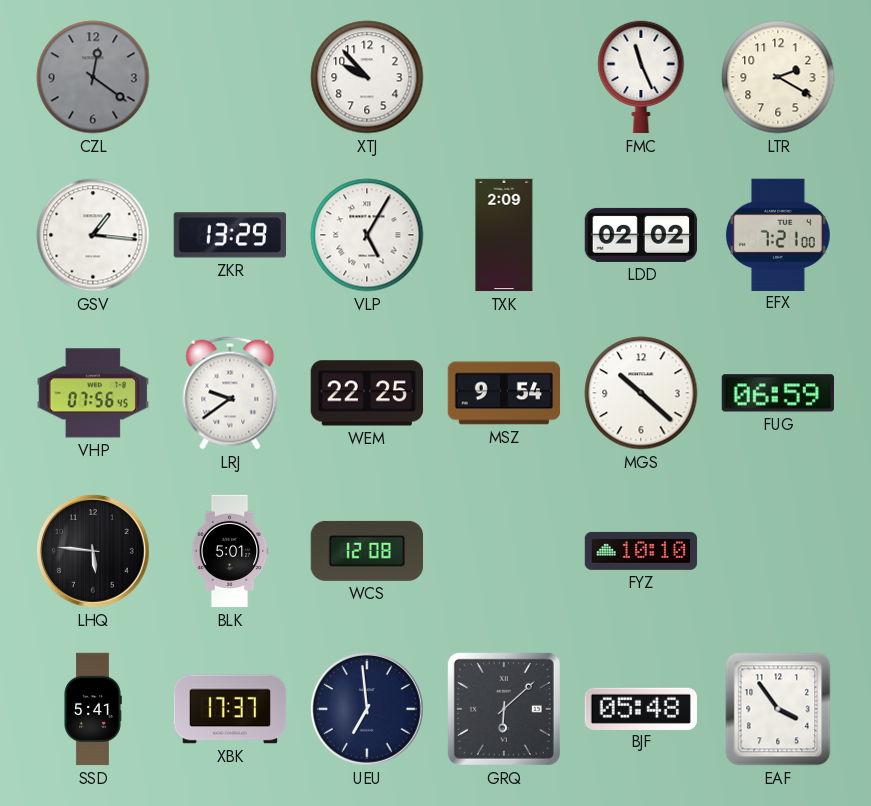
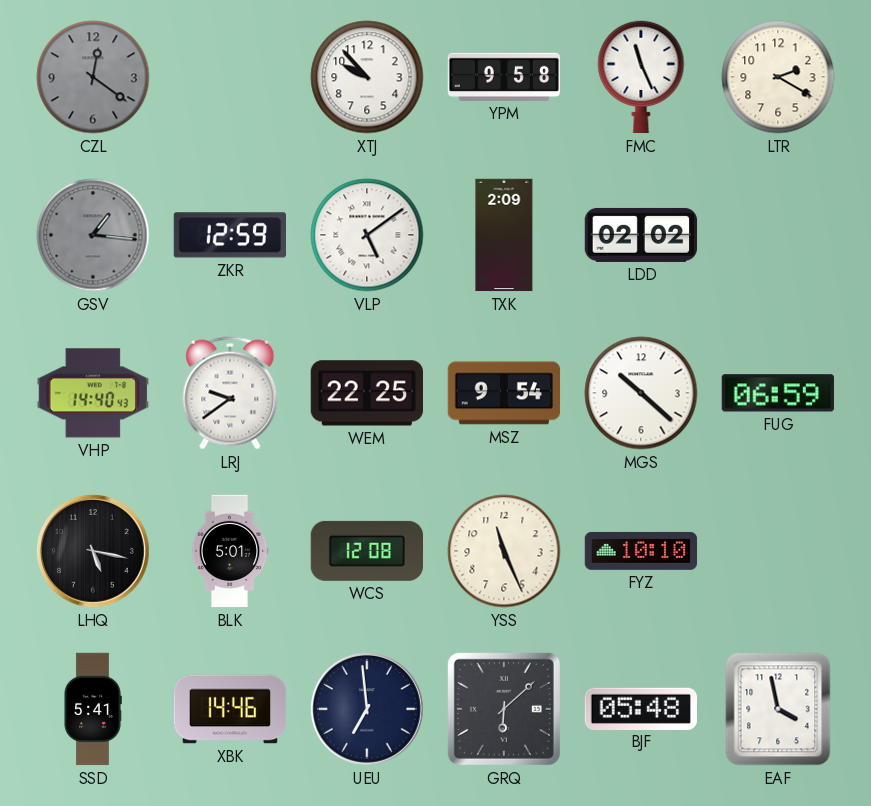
YPM: none -> 9:58 (504, 77)
GSV dial: white -> grey (93, 235)
ZKR: 13:29 -> 12:59 (229, 235)
VLP: 5:05 -> 5:09 (367, 235)
EFX: 7:21 -> none (778, 234)
VHP: 07:56 -> 14:40 (92, 393)
LHQ: 5:46 -> 5:17 (93, 551)
YSS: none -> 11:26 (504, 551)
XBK: 17:37 -> 14:46 (230, 709)
EAF: 3:54 -> 3:58 (778, 709)
